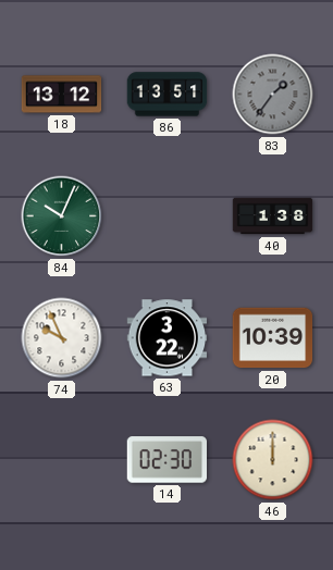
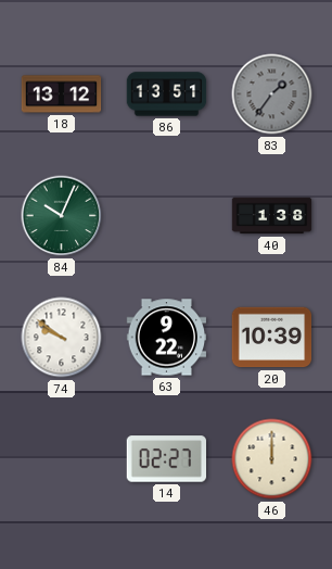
74: 9:56 -> 9:51 (62, 338)
63: 3:22 -> 9:22 (167, 338)
14: 02:30 -> 02:27 (167, 459)
